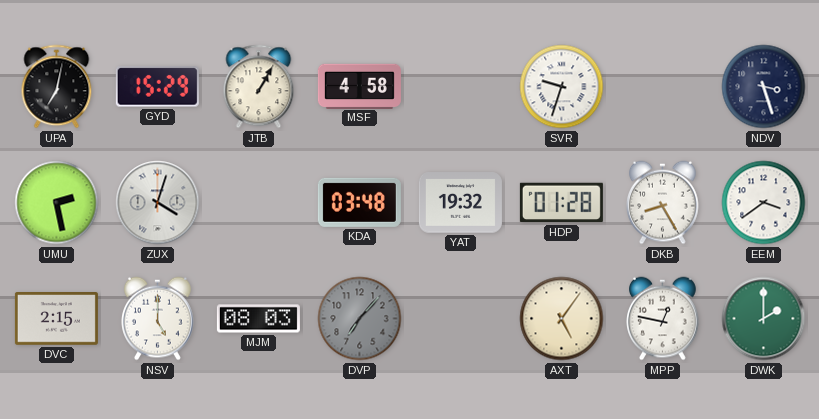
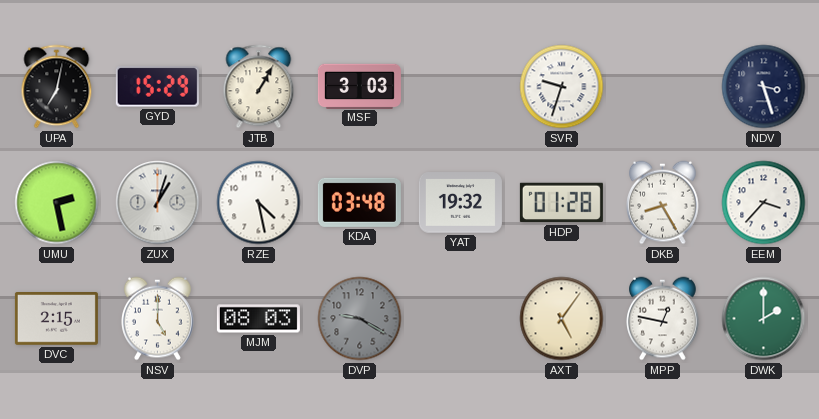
MSF: 4:58 -> 3:03 (359, 86)
ZUX: 4:03 -> 1:03 (158, 203)
RZE: none -> 4:28 (259, 203)
EEM: 3:39 -> 3:37 (764, 203)
DVP: 7:07 -> 9:20 (360, 319)
